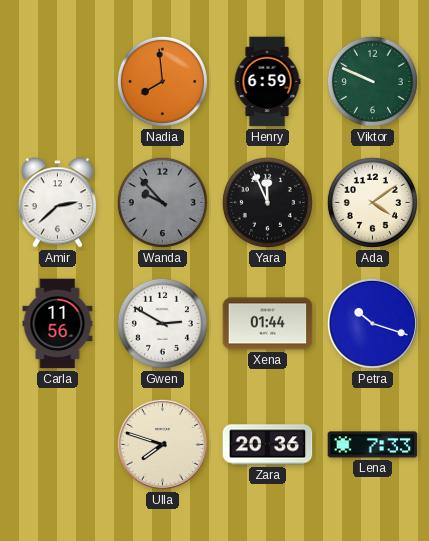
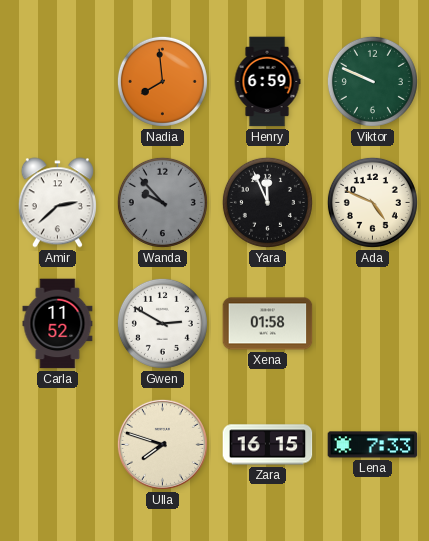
Ada: 4:09 -> 4:49 (372, 202)
Carla: 11:56 -> 11:52 (58, 324)
Xena: 01:44 -> 01:58 (268, 324)
Petra: 10:18 -> none (372, 323)
Zara: 20:36 -> 16:15 (268, 445)
